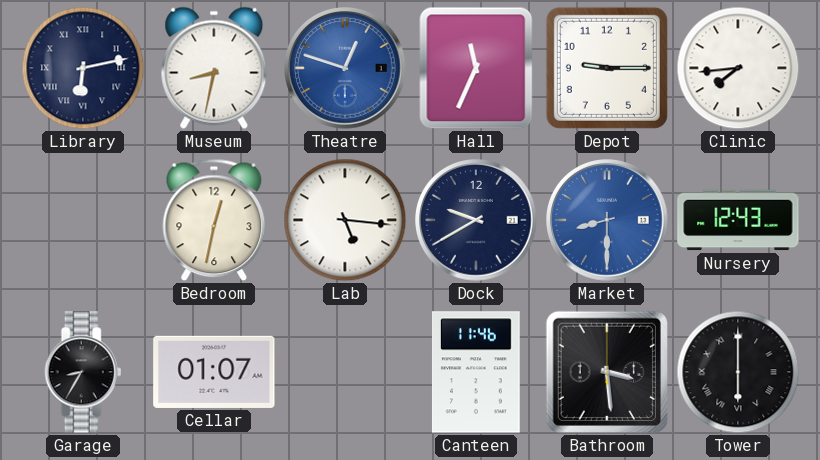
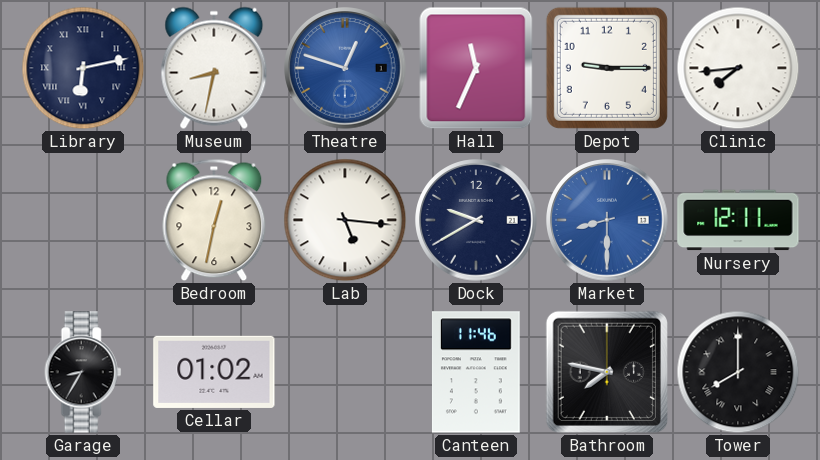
Nursery: 12:43 -> 12:11 (738, 220)
Cellar: 01:07 -> 01:02 (214, 372)
Bathroom: 3:29 -> 7:47 (607, 372)
Tower: 6:00 -> 8:00 (738, 372)
